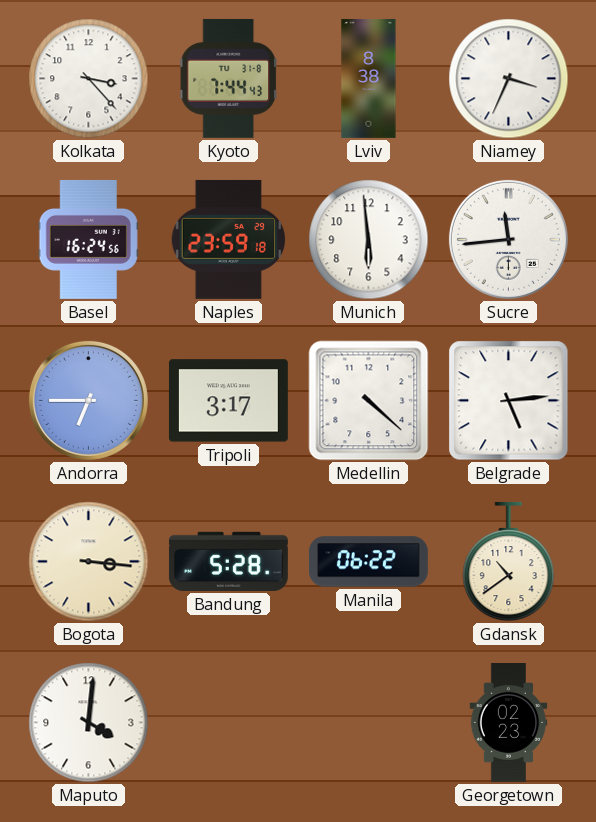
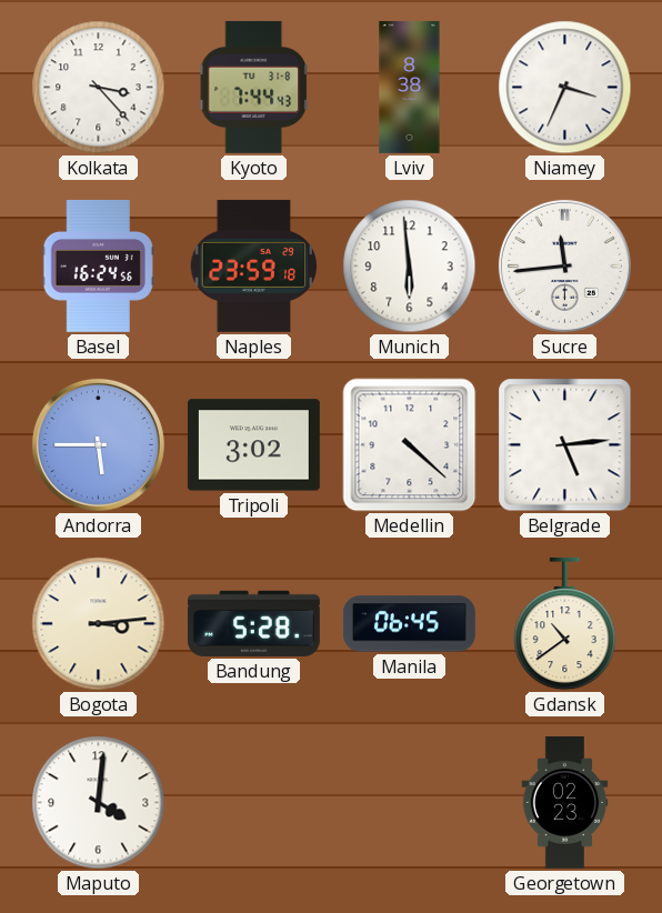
Andorra: 6:45 -> 5:45 (98, 444)
Tripoli: 3:17 -> 3:02 (253, 445)
Bogota: 3:16 -> 3:14 (99, 624)
Manila: 06:22 -> 06:45 (409, 624)
